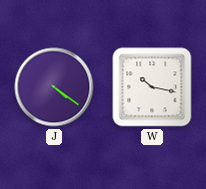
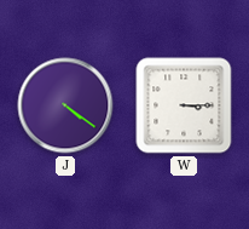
W: 10:17 -> 3:15 (184, 105)
